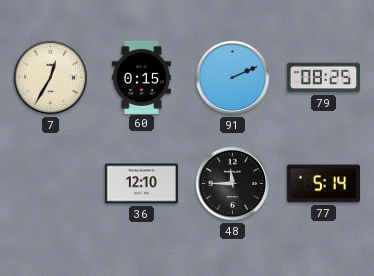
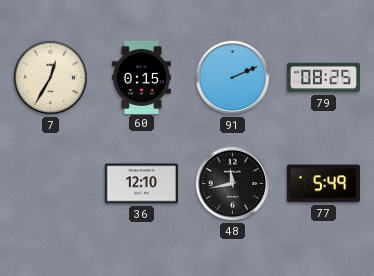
48: 11:45 -> 11:43 (233, 184)
77: 5:14 -> 5:49 (323, 184)
